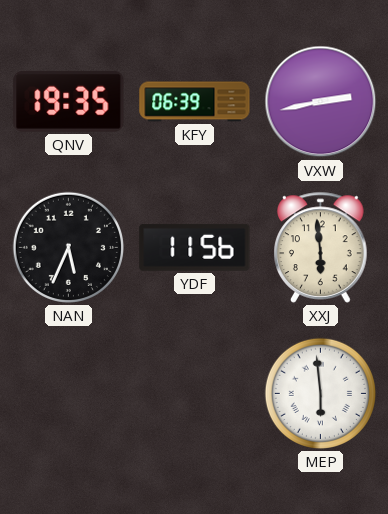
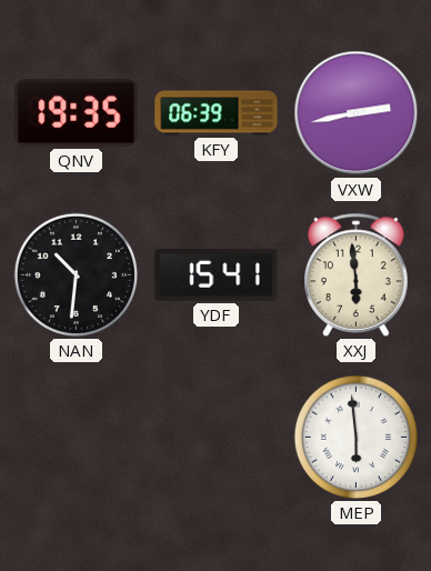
NAN: 5:34 -> 10:31 (76, 274)
YDF: 11:56 -> 15:41 (217, 274)
